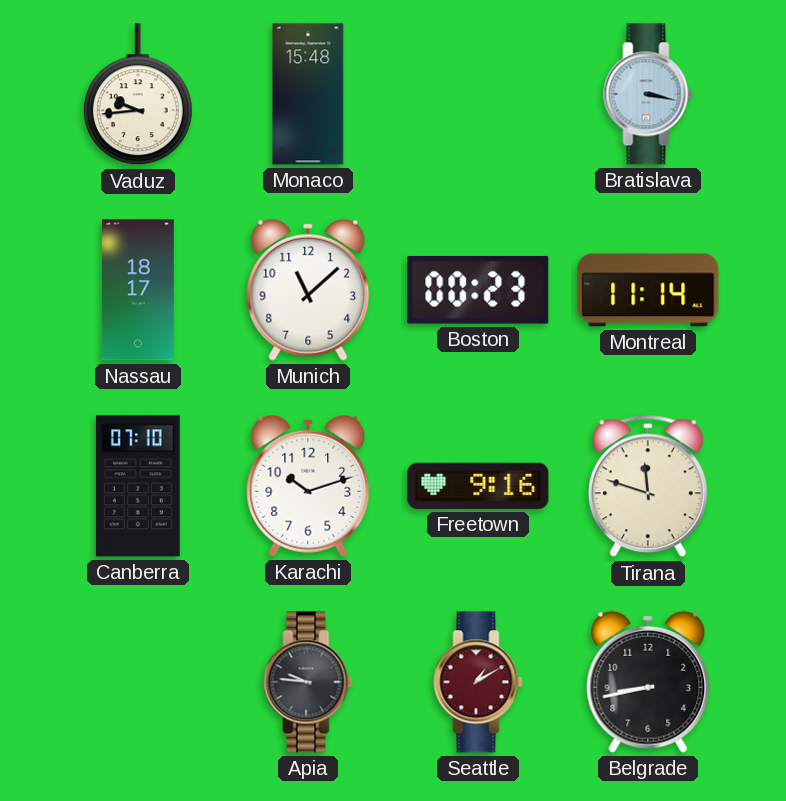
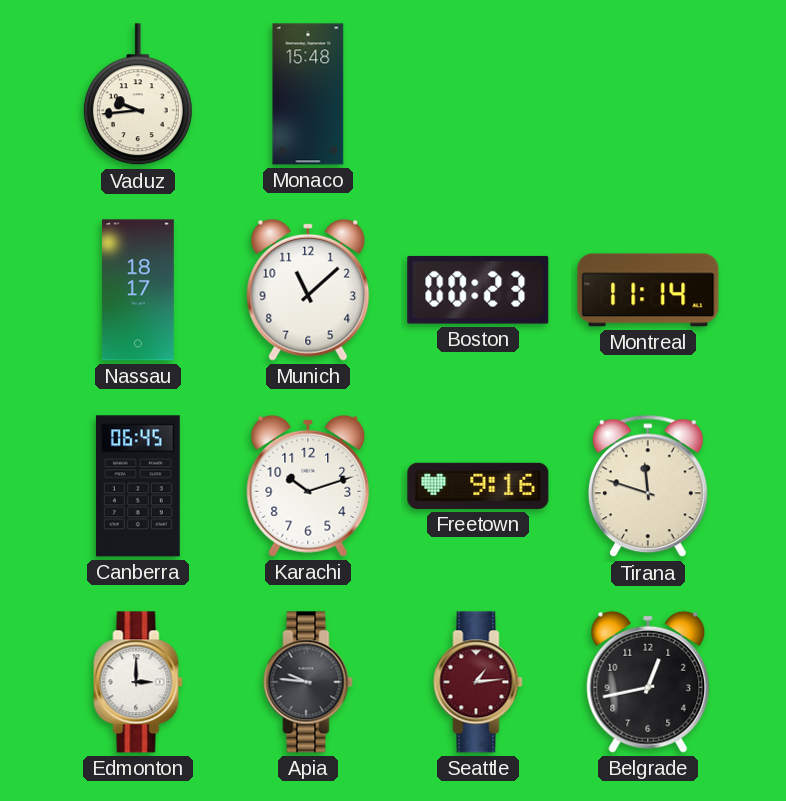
Bratislava: 3:17 -> none (648, 94)
Canberra: 07:10 -> 06:45 (138, 486)
Edmonton: none -> 3:00 (138, 682)
Seattle: 1:10 -> 1:14 (478, 682)
Belgrade: 8:43 -> 12:43 (648, 682)
